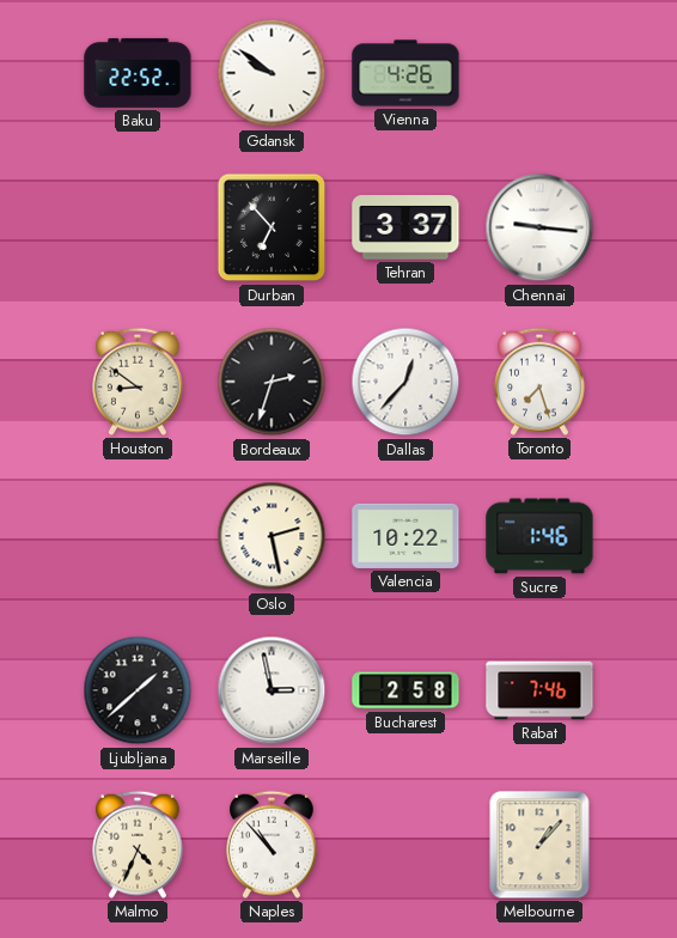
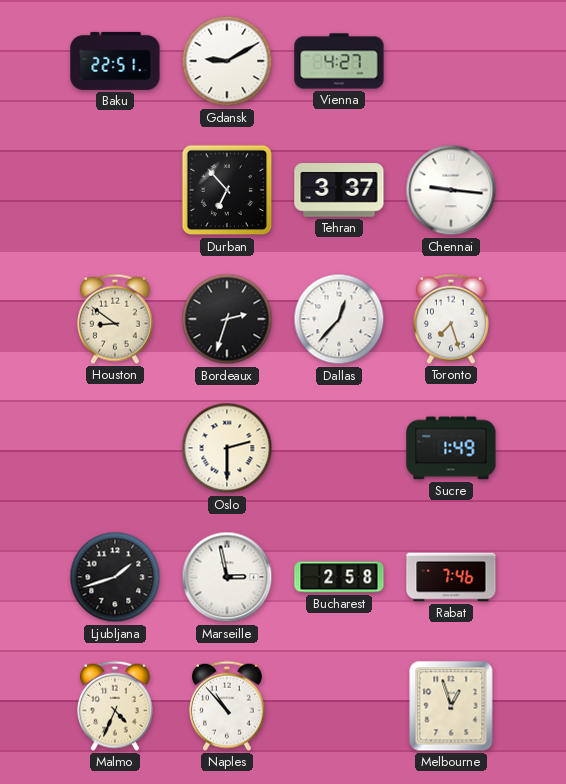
Baku: 22:52 -> 22:51 (115, 61)
Gdansk: 9:51 -> 9:10 (227, 61)
Vienna: 4:26 -> 4:27 (339, 61)
Oslo: 2:28 -> 2:30 (227, 448)
Valencia: 10:22 -> none (405, 536)
Sucre: 1:46 -> 1:49 (451, 448)
Ljubljana: 1:38 -> 1:42 (115, 577)
Melbourne: 1:07 -> 12:57 (451, 706)
